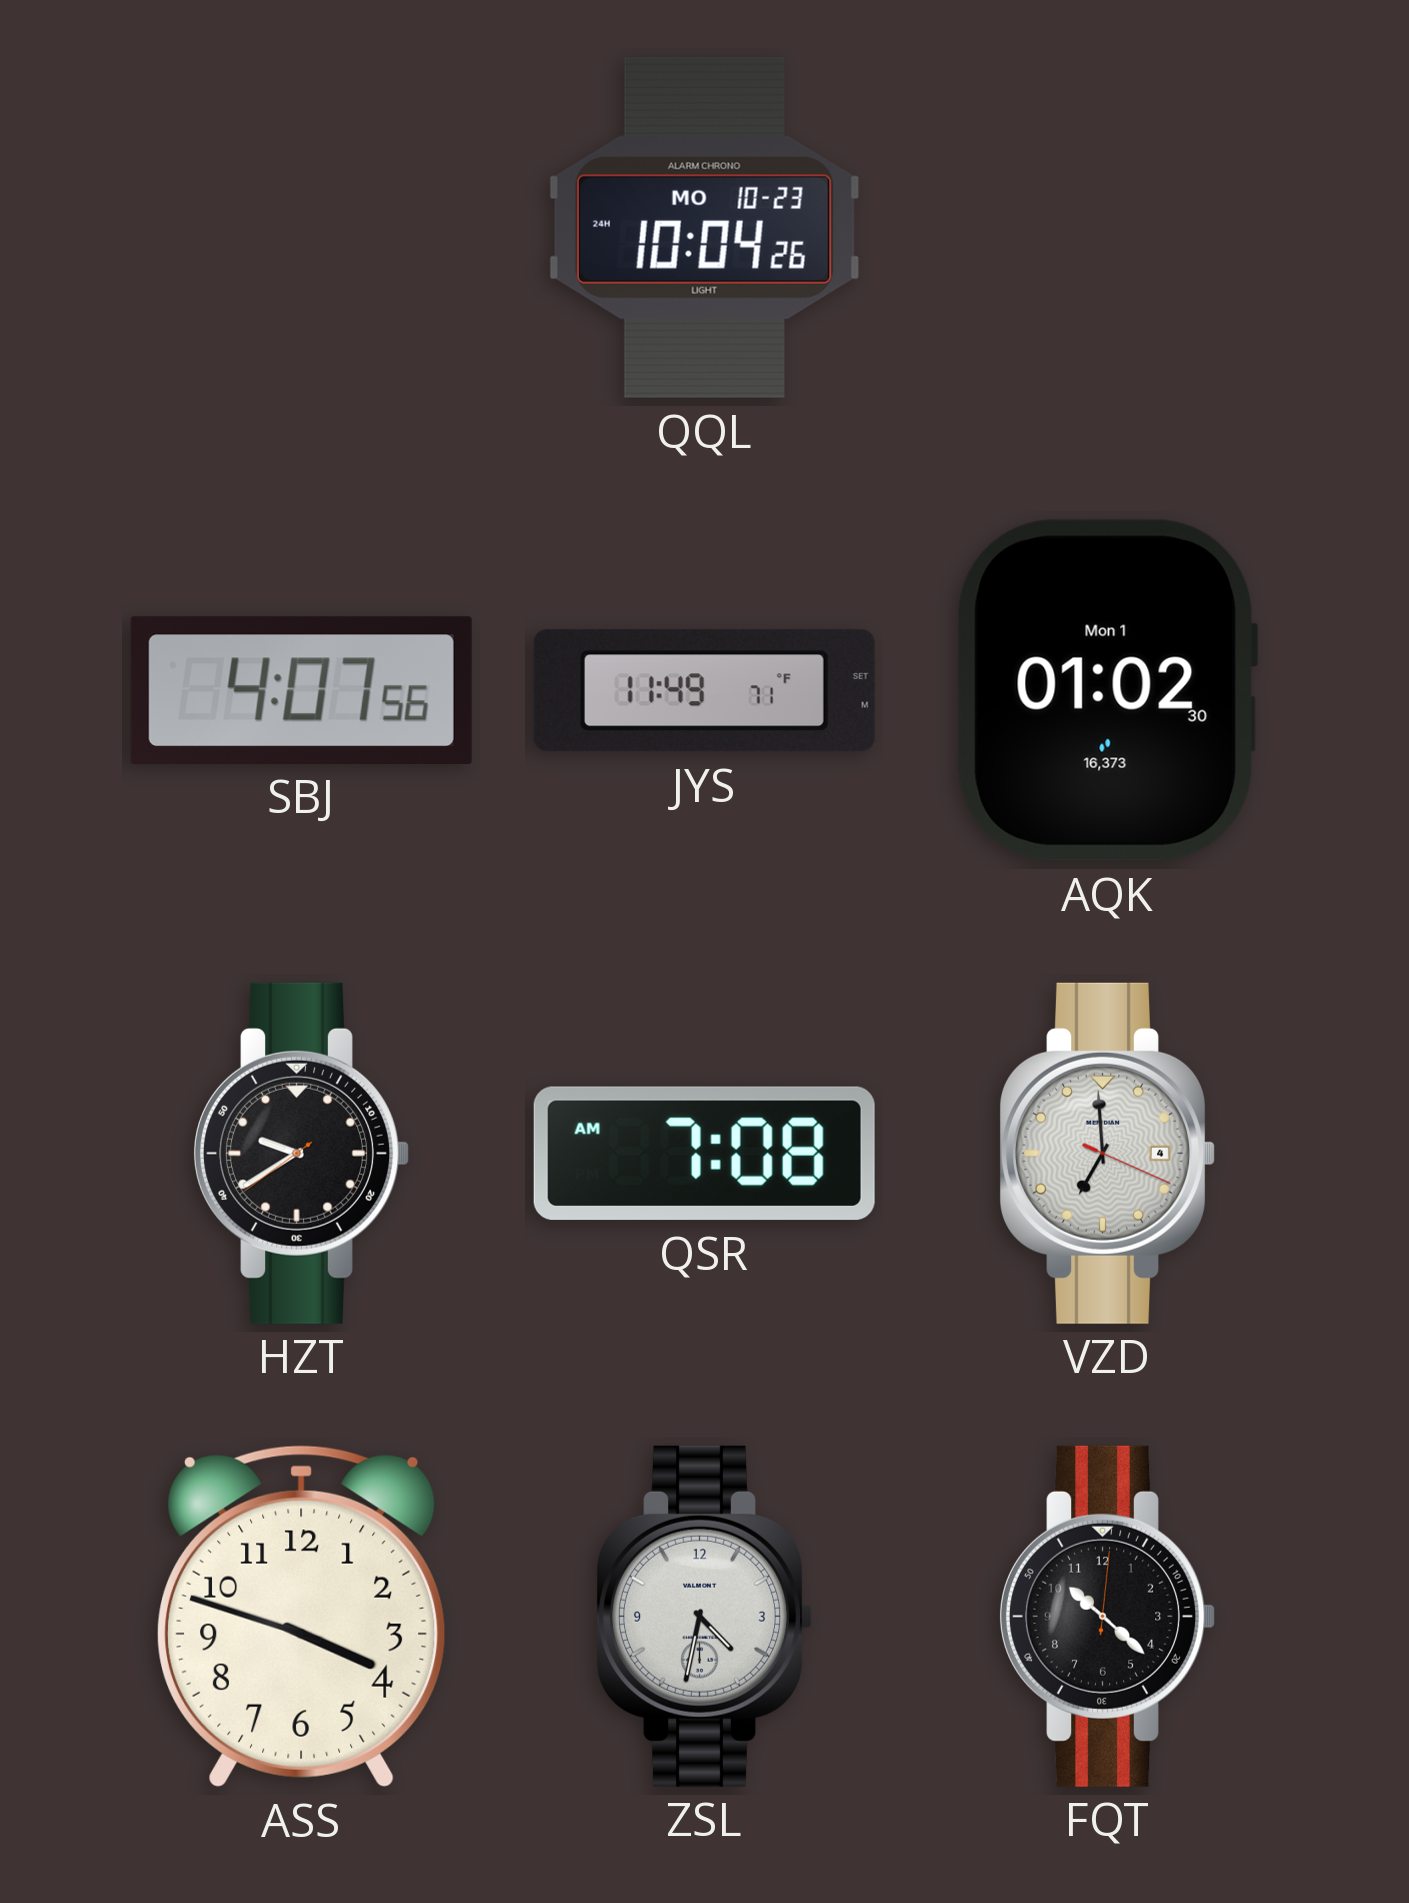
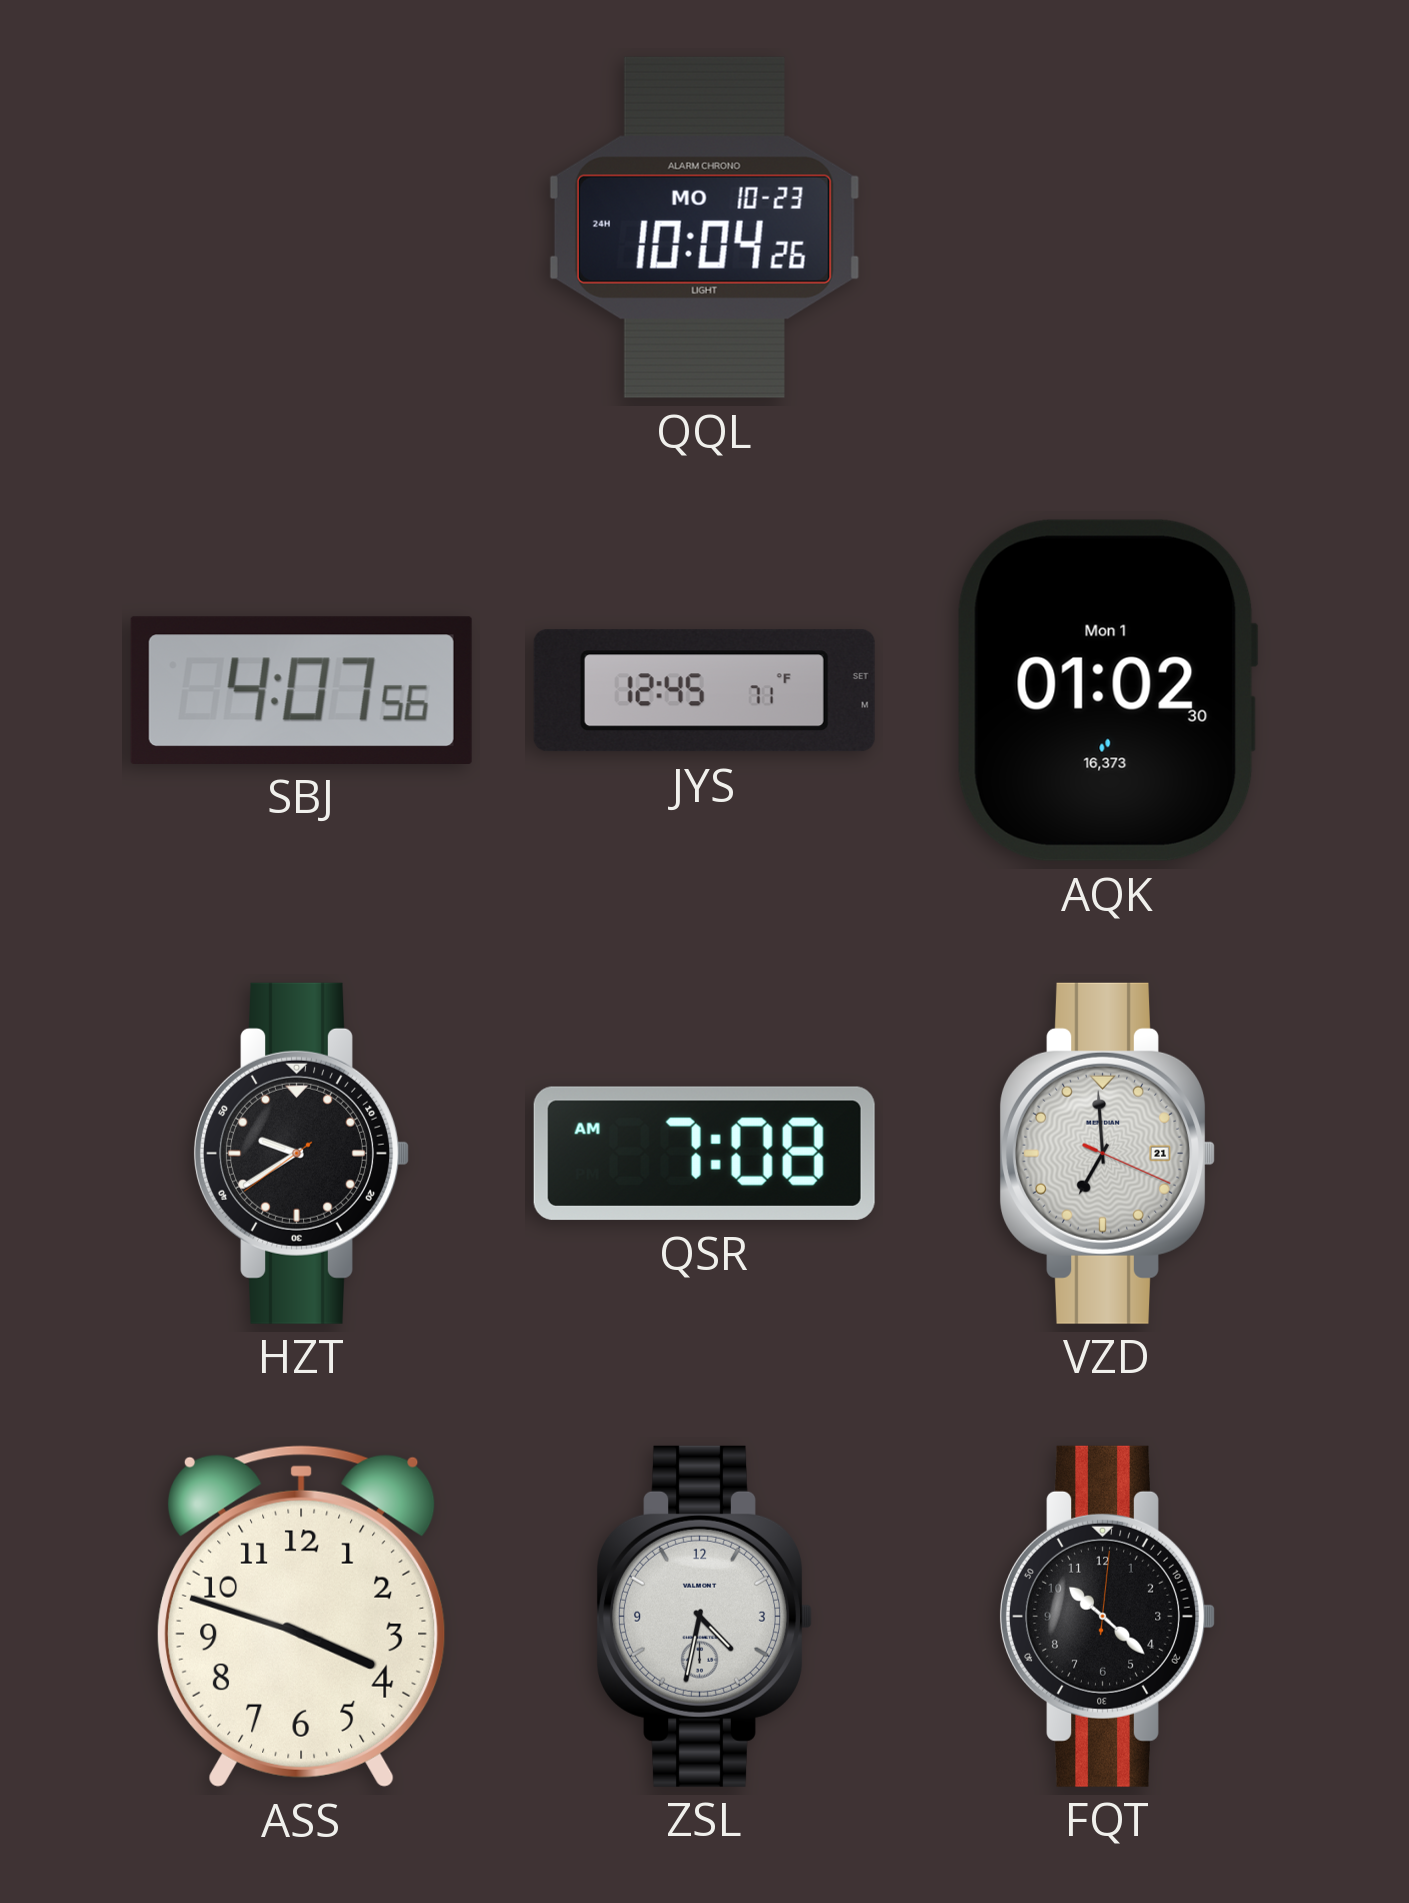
JYS: 11:49 -> 12:45 (704, 691)
VZD date: 4 -> 21 (1107, 1153)
